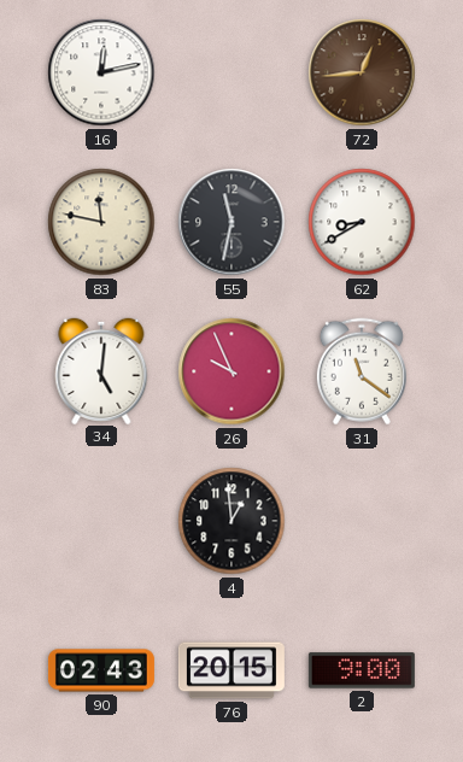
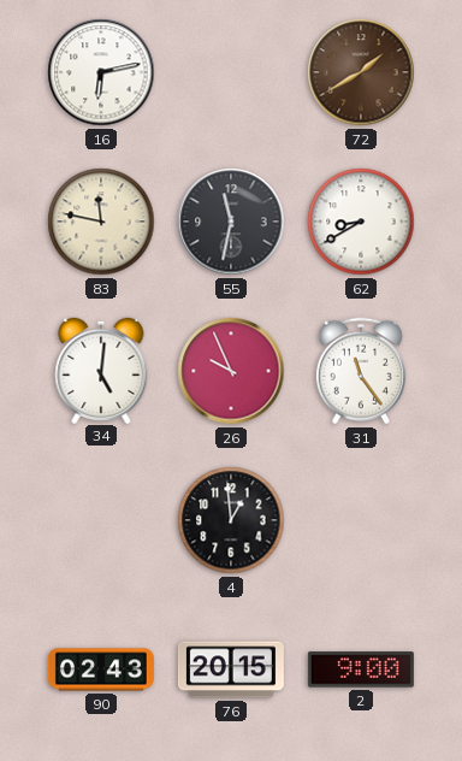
16: 12:13 -> 6:13 (101, 72)
72: 12:44 -> 1:40 (361, 72)
31: 11:21 -> 11:24 (361, 371)
